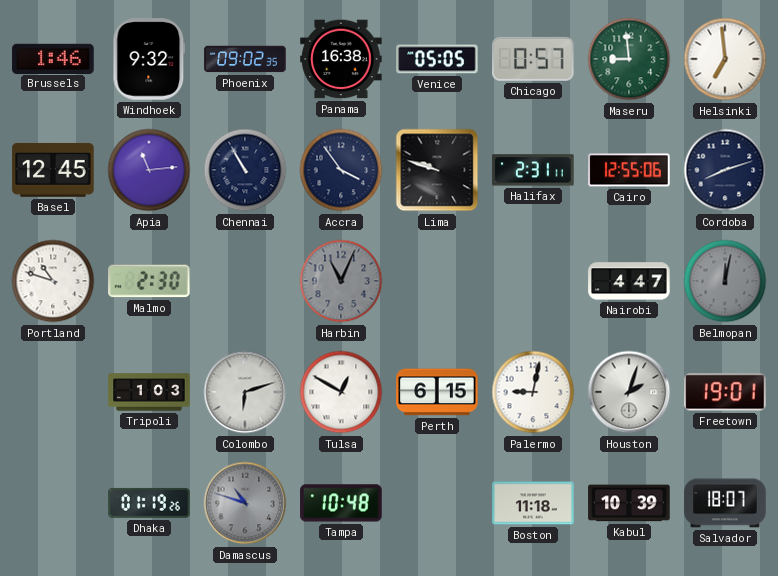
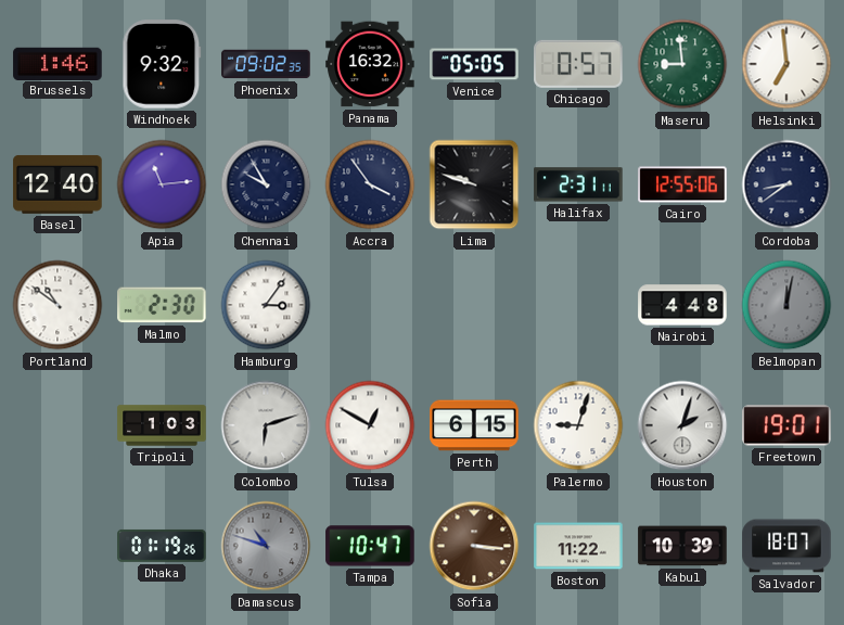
Panama: 16:38 -> 16:32 (370, 64)
Basel: 12:45 -> 12:40 (57, 184)
Chennai: 10:55 -> 9:55 (266, 184)
Cordoba: 8:12 -> 8:39 (787, 184)
Portland: 10:48 -> 10:51 (57, 305)
Hamburg: none -> 3:06 (266, 305)
Harbin: 11:04 -> none (341, 281)
Nairobi: 4:47 -> 4:48 (682, 305)
Palermo: 9:02 -> 9:03 (578, 425)
Tampa: 10:48 -> 10:47 (370, 546)
Sofia: none -> 3:16 (474, 546)
Boston: 11:18 -> 11:22 (578, 546)
